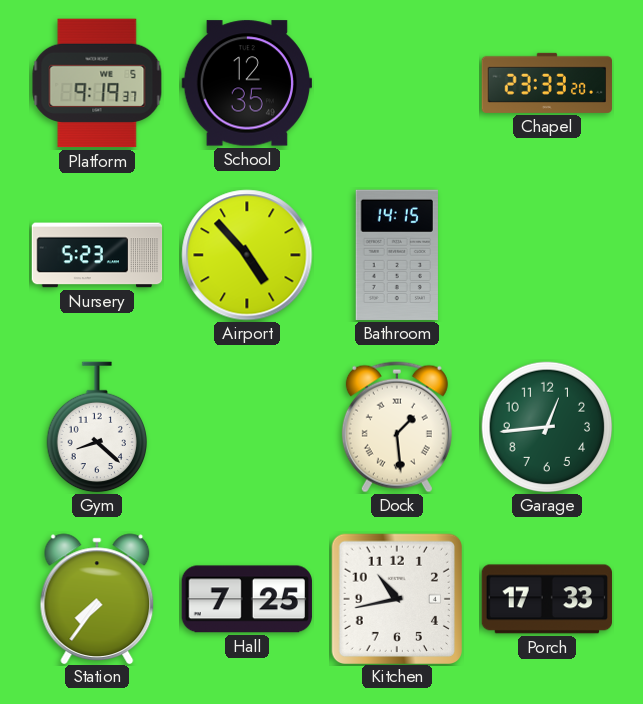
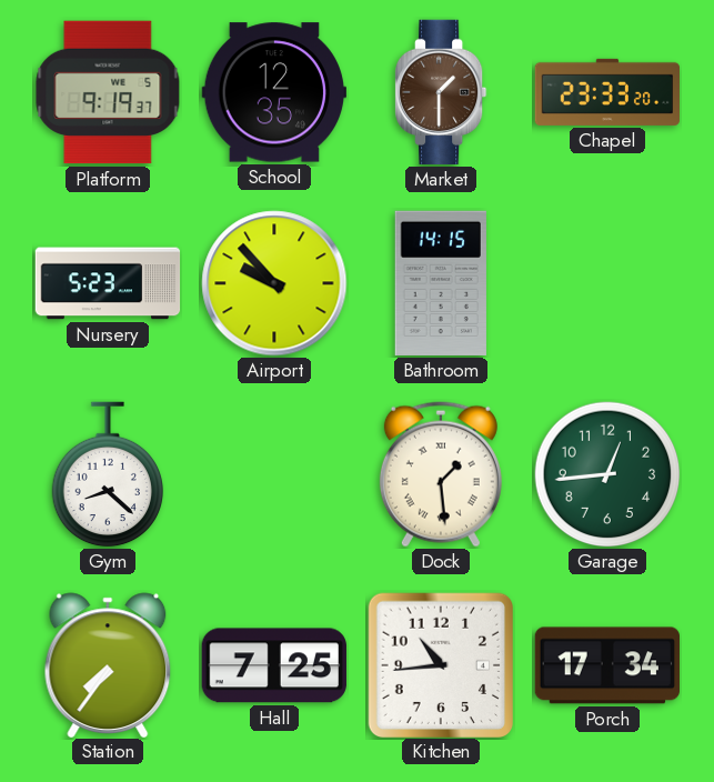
Market: none -> 1:30 (442, 92)
Airport: 4:53 -> 9:53 (274, 283)
Kitchen: 10:43 -> 10:44 (440, 664)
Porch: 17:33 -> 17:34 (606, 665)
